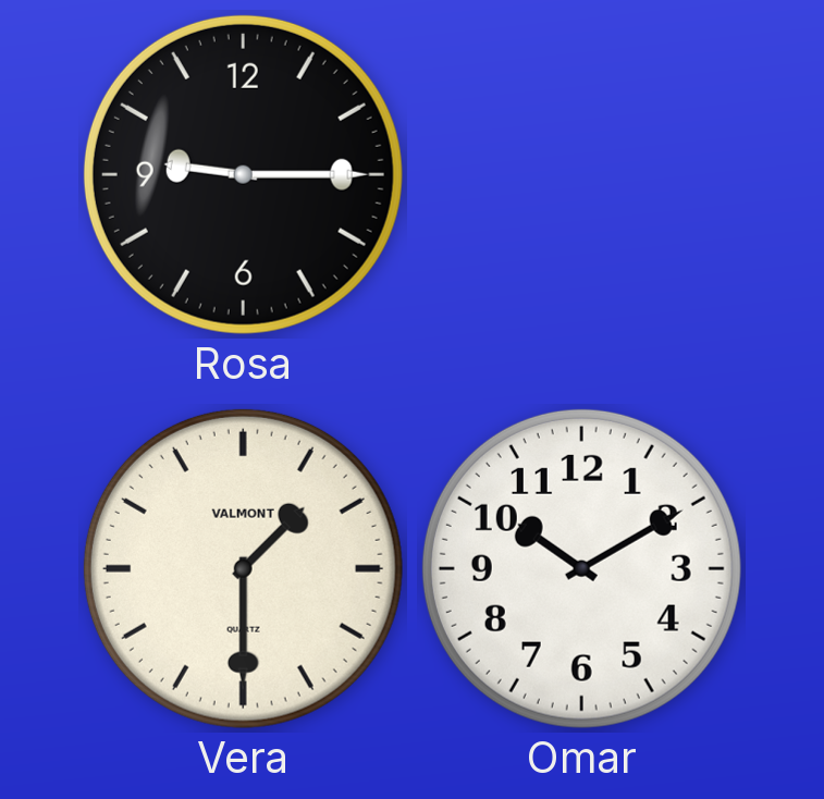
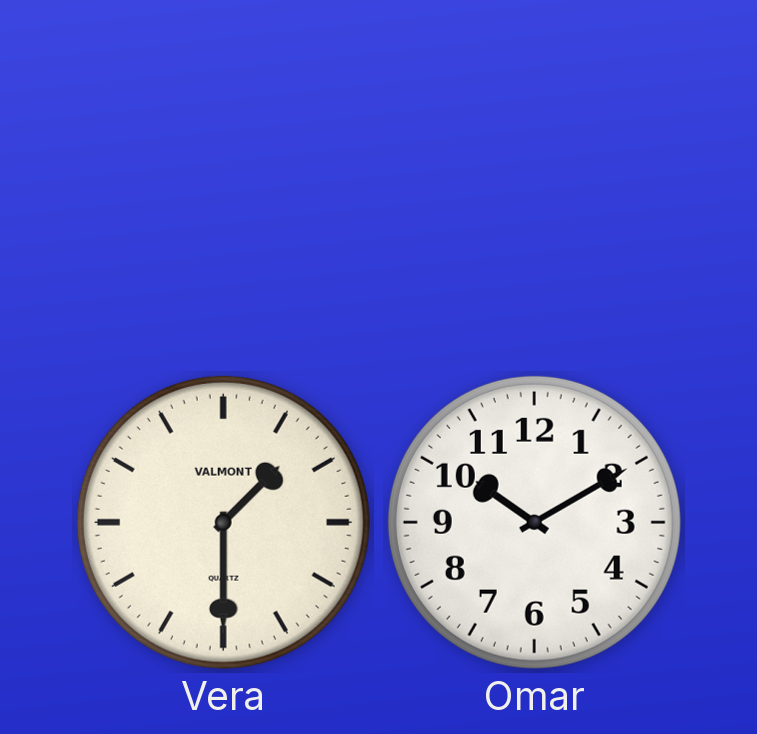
Rosa: 9:15 -> none (243, 174)
